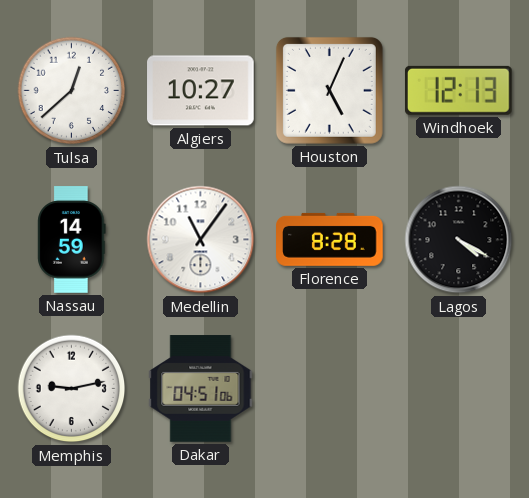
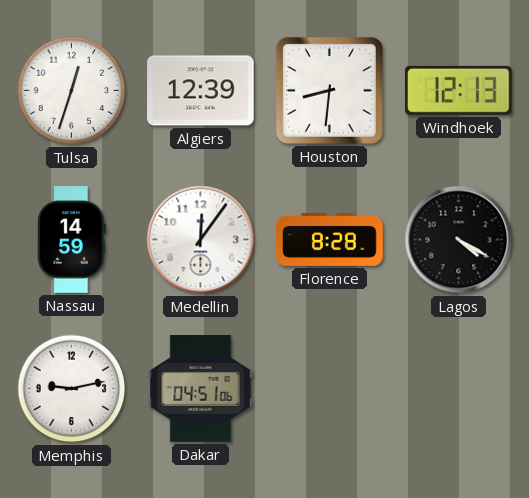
Tulsa: 12:38 -> 12:33 (72, 91)
Algiers: 10:27 -> 12:39 (201, 91)
Houston: 5:04 -> 8:31 (329, 90)
Medellin: 11:06 -> 12:06 (201, 240)
